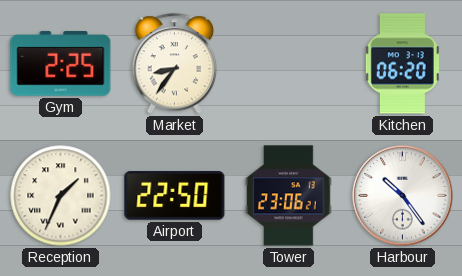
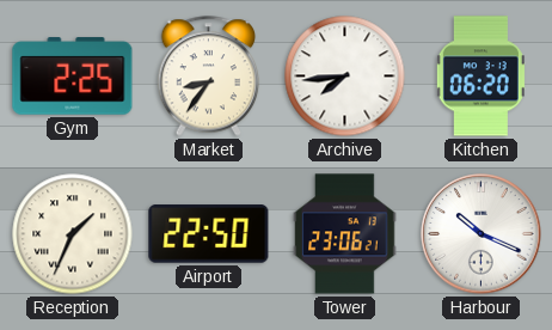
Archive: none -> 7:44 (345, 77)
Harbour: 10:24 -> 10:19 (482, 234)
